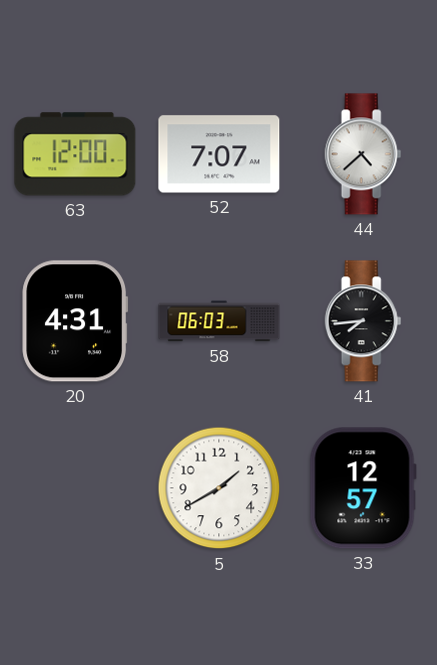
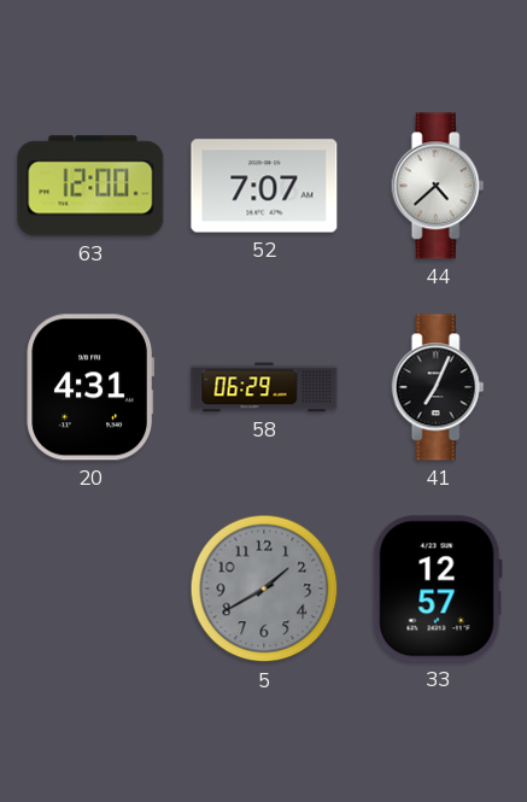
58: 06:03 -> 06:29 (264, 387)
41: 7:44 -> 7:04 (438, 387)
5 dial: white -> grey (264, 589)
